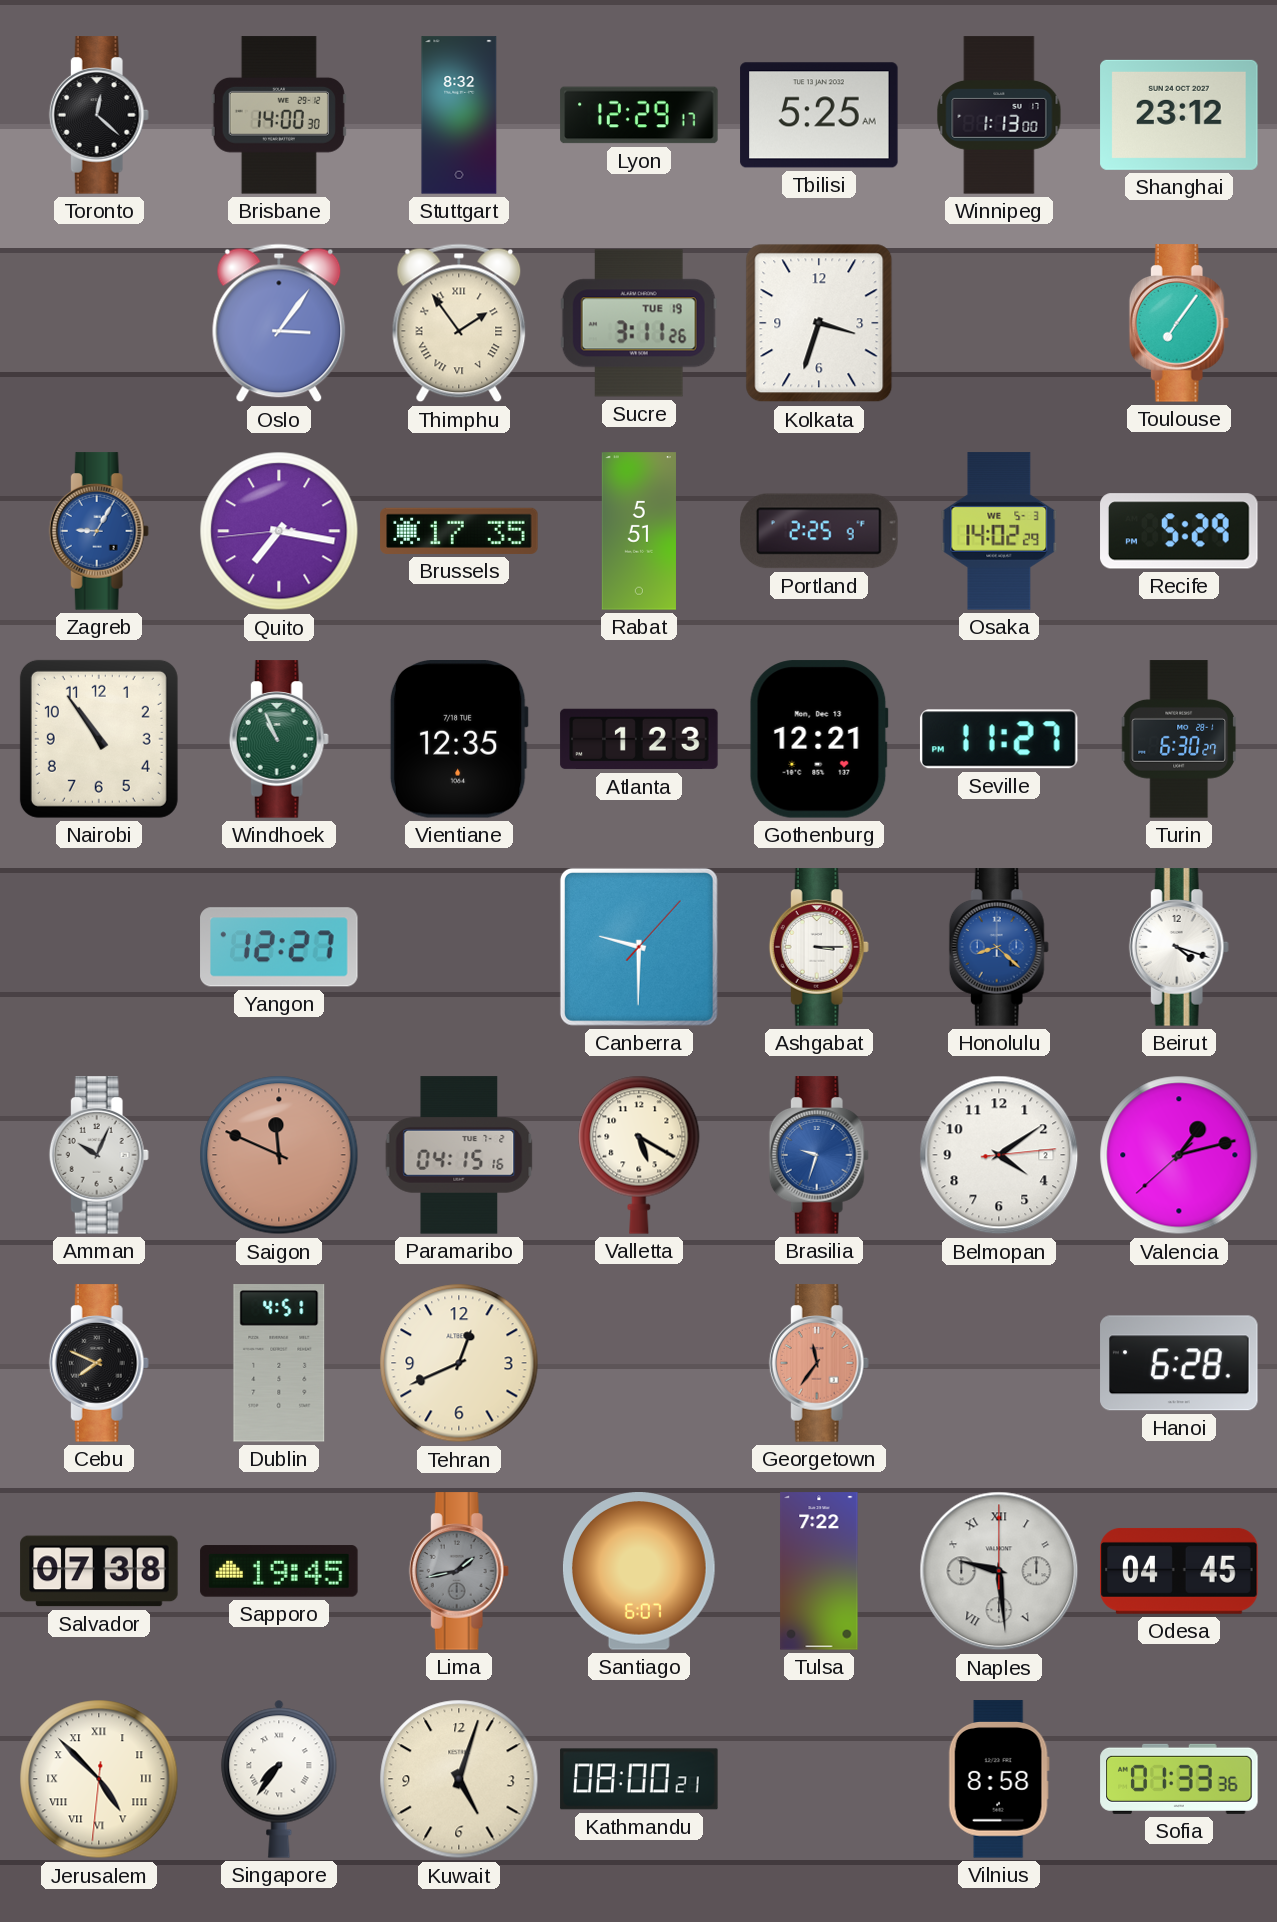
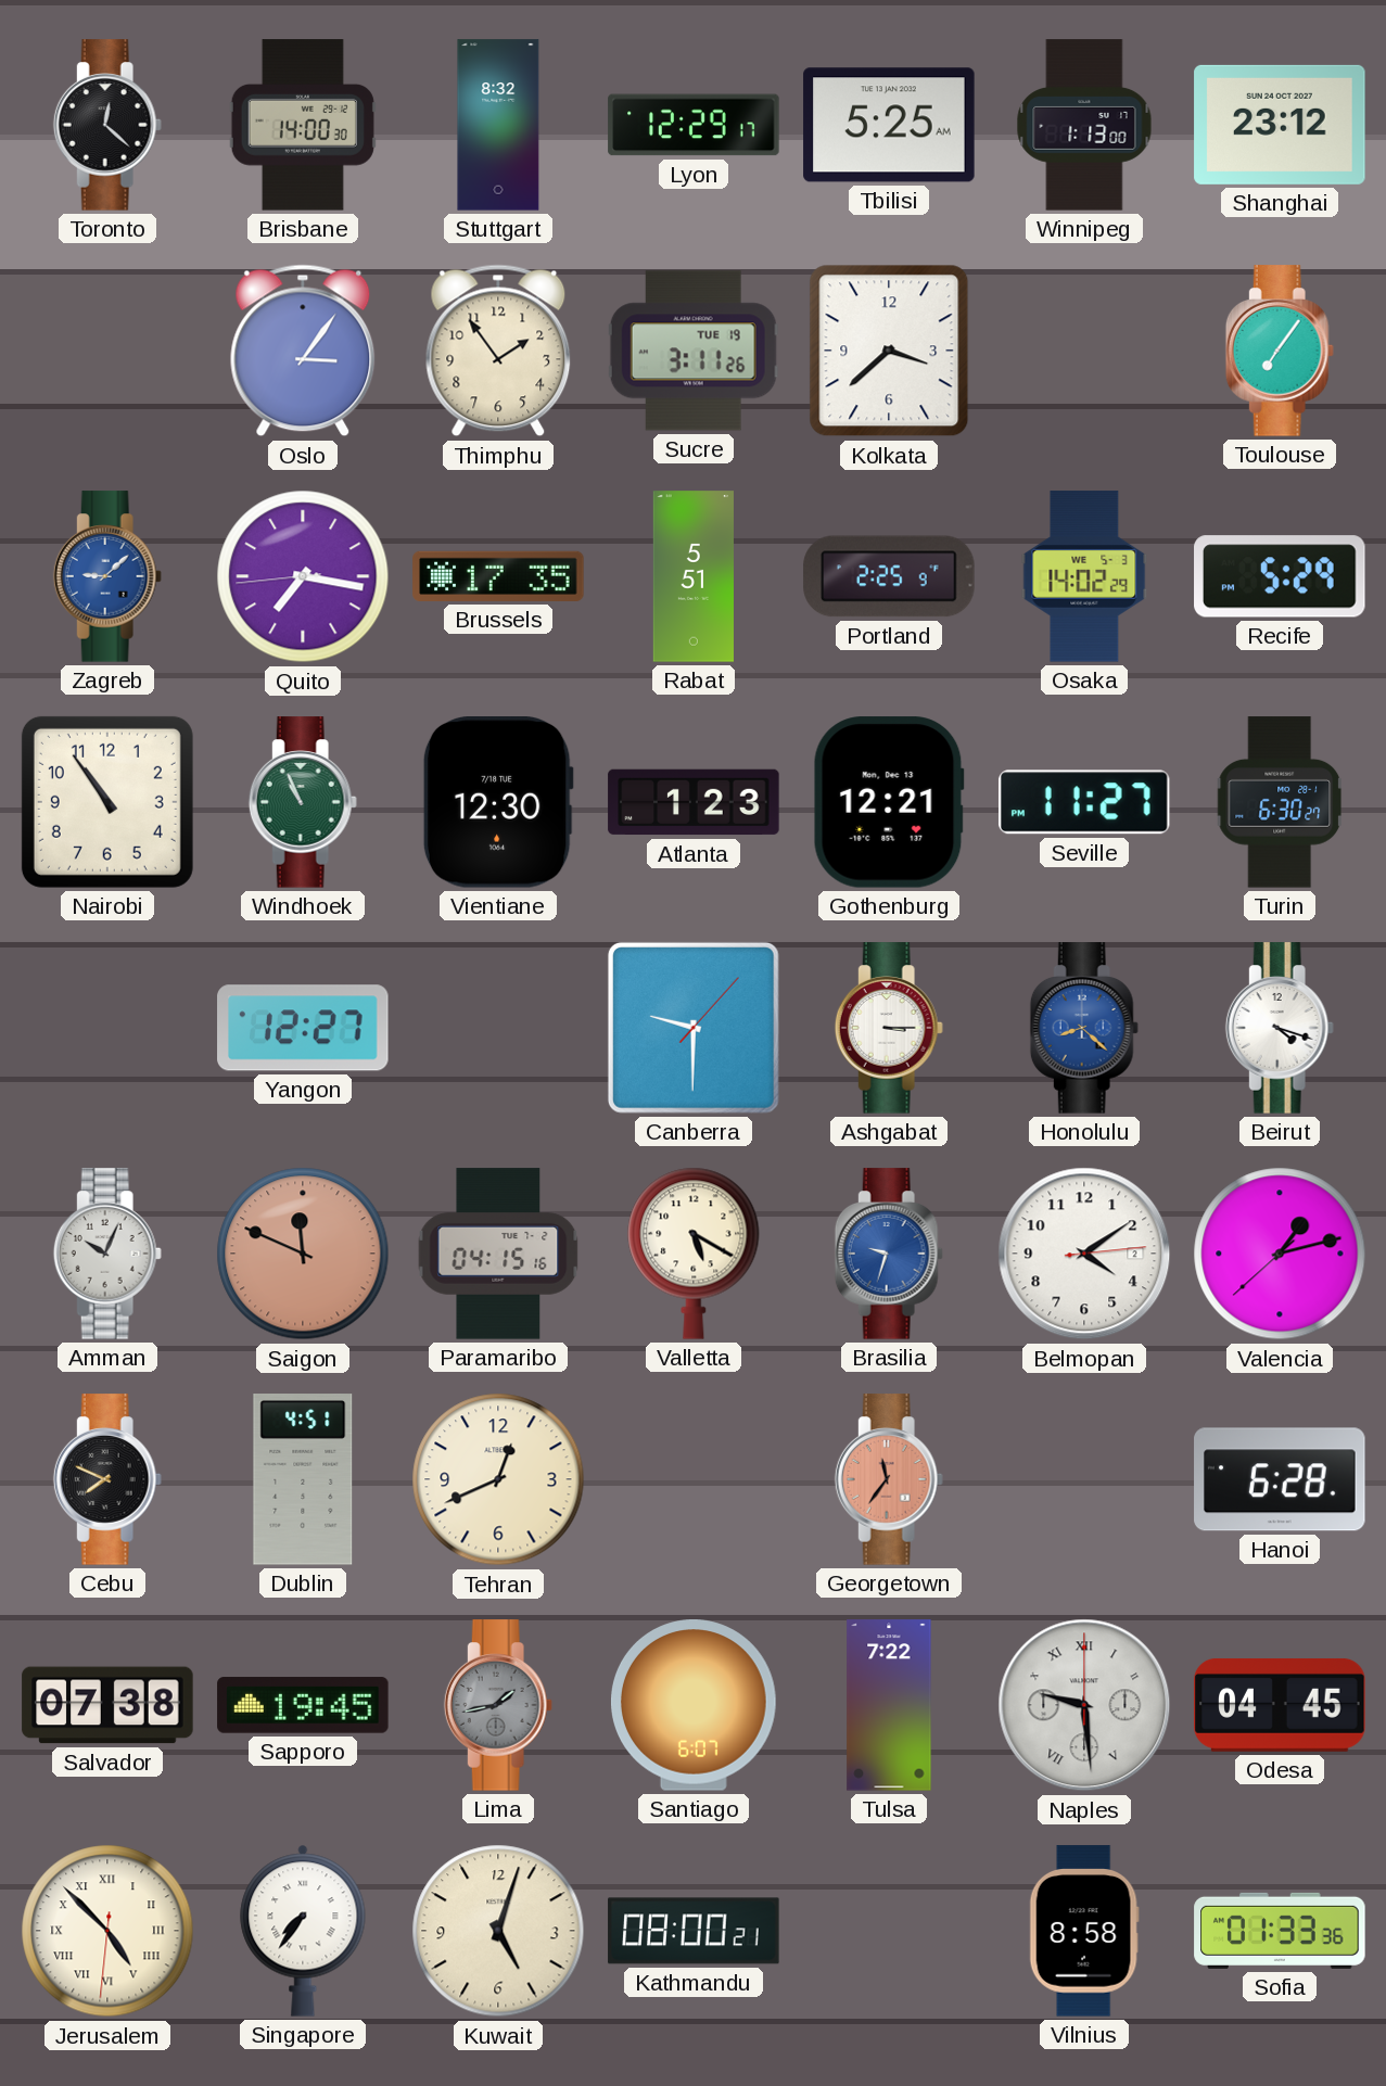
Thimphu numerals: Roman -> Arabic (498, 351)
Kolkata: 3:33 -> 3:38 (889, 351)
Zagreb: 9:05 -> 9:08 (107, 576)
Vientiane: 12:35 -> 12:30 (498, 803)
